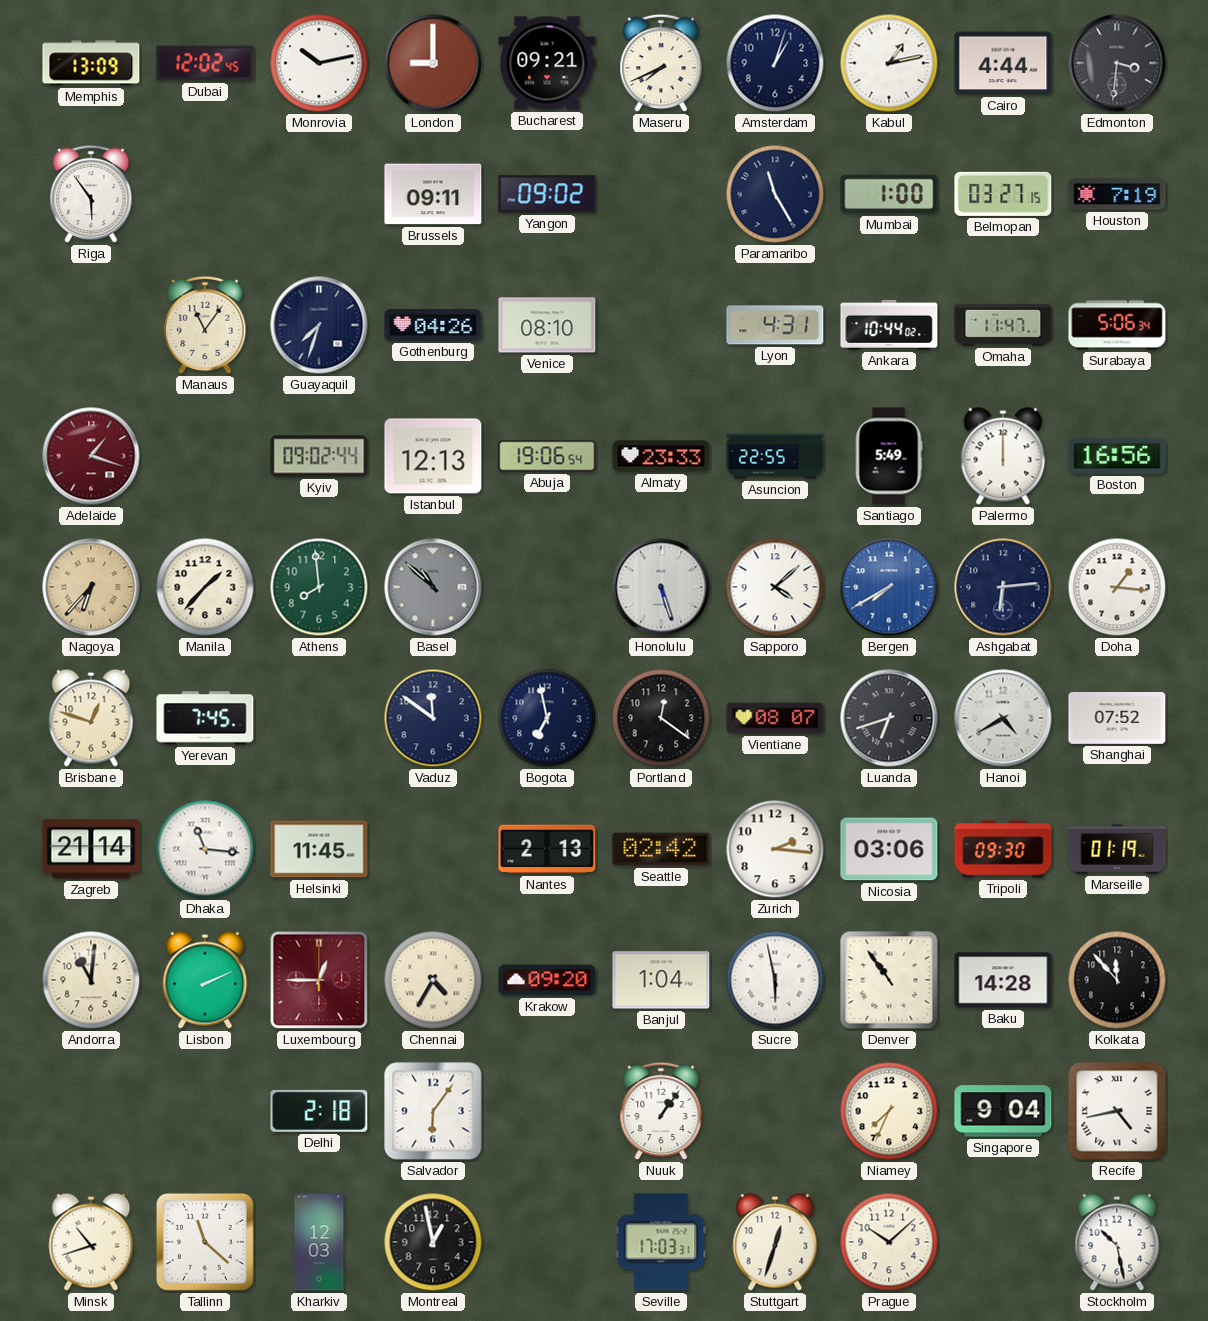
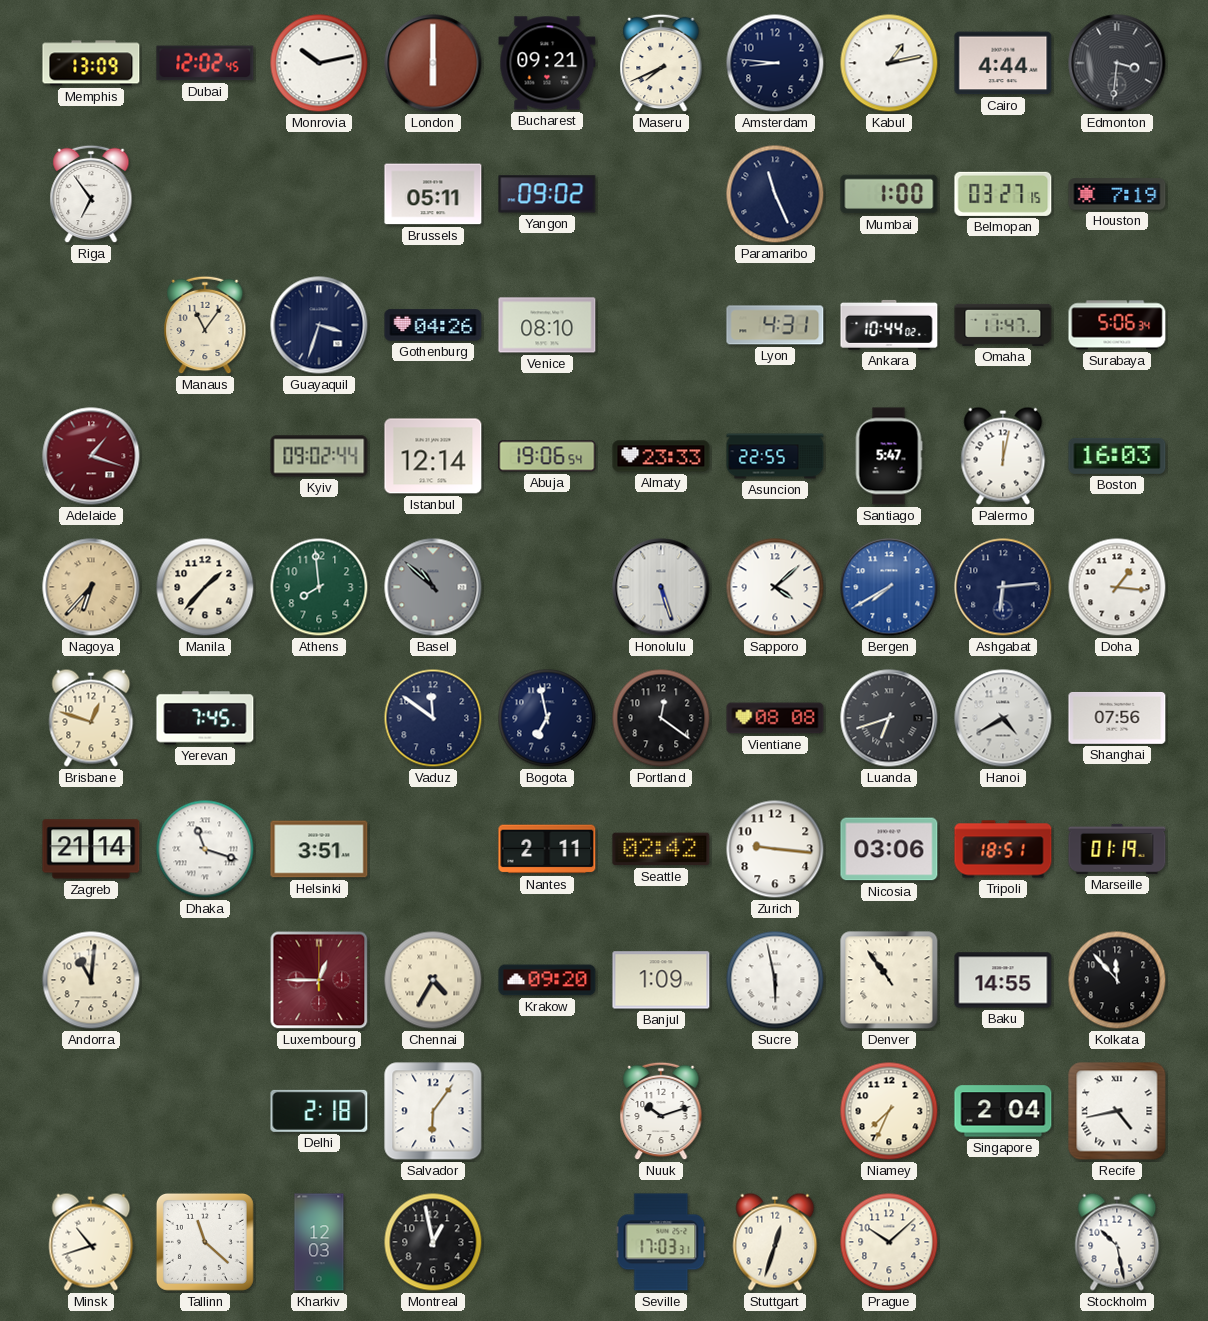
London: 9:00 -> 6:00 (433, 63)
Amsterdam: 1:03 -> 8:46 (775, 63)
Riga: 5:54 -> 6:54 (91, 194)
Brussels: 09:11 -> 05:11 (433, 194)
Paramaribo: 11:25 -> 11:26 (775, 194)
Guayaquil: 7:33 -> 3:33 (319, 325)
Istanbul: 12:13 -> 12:14 (433, 456)
Santiago: 5:49 -> 5:47 (889, 456)
Palermo: 12:00 -> 12:02 (1003, 456)
Boston: 16:56 -> 16:03 (1117, 456)
Vientiane: 08:07 -> 08:08 (775, 718)
Shanghai: 07:52 -> 07:56 (1117, 718)
Dhaka: 11:16 -> 11:18 (205, 849)
Helsinki: 11:45 -> 3:51 (319, 849)
Nantes: 2:13 -> 2:11 (547, 849)
Zurich: 2:16 -> 9:16 (775, 849)
Tripoli: 09:30 -> 18:51 (1003, 849)
Lisbon: 2:11 -> none (205, 980)
Banjul: 1:04 -> 1:09 (661, 980)
Baku: 14:28 -> 14:55 (1003, 980)
Nuuk: 1:06 -> 10:12 (661, 1111)
Singapore: 9:04 -> 2:04 (1003, 1111)
